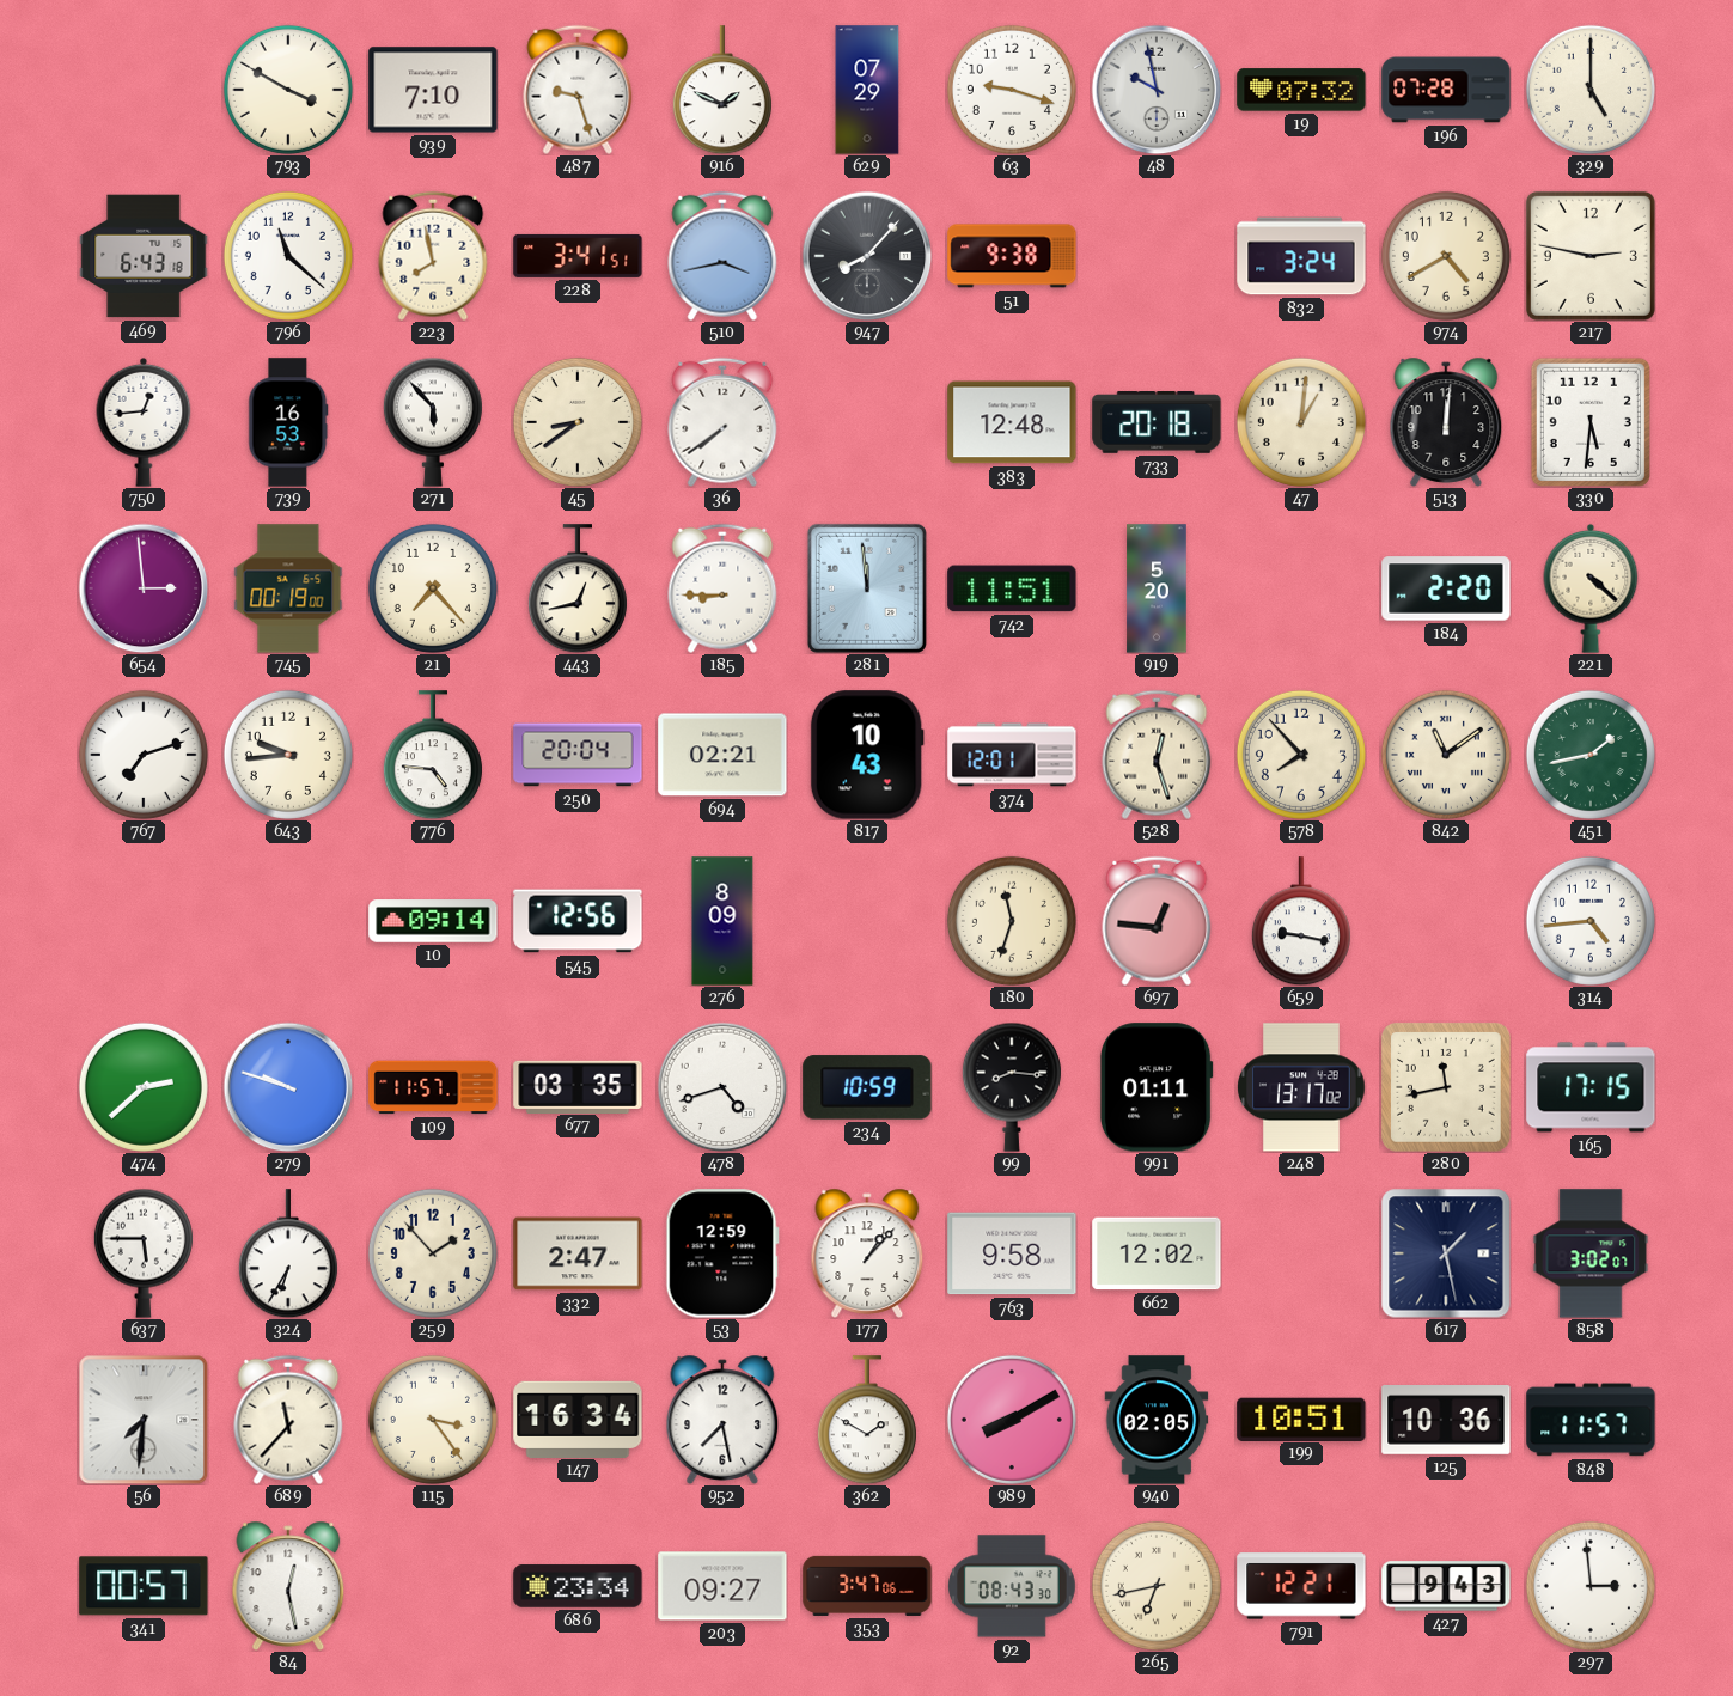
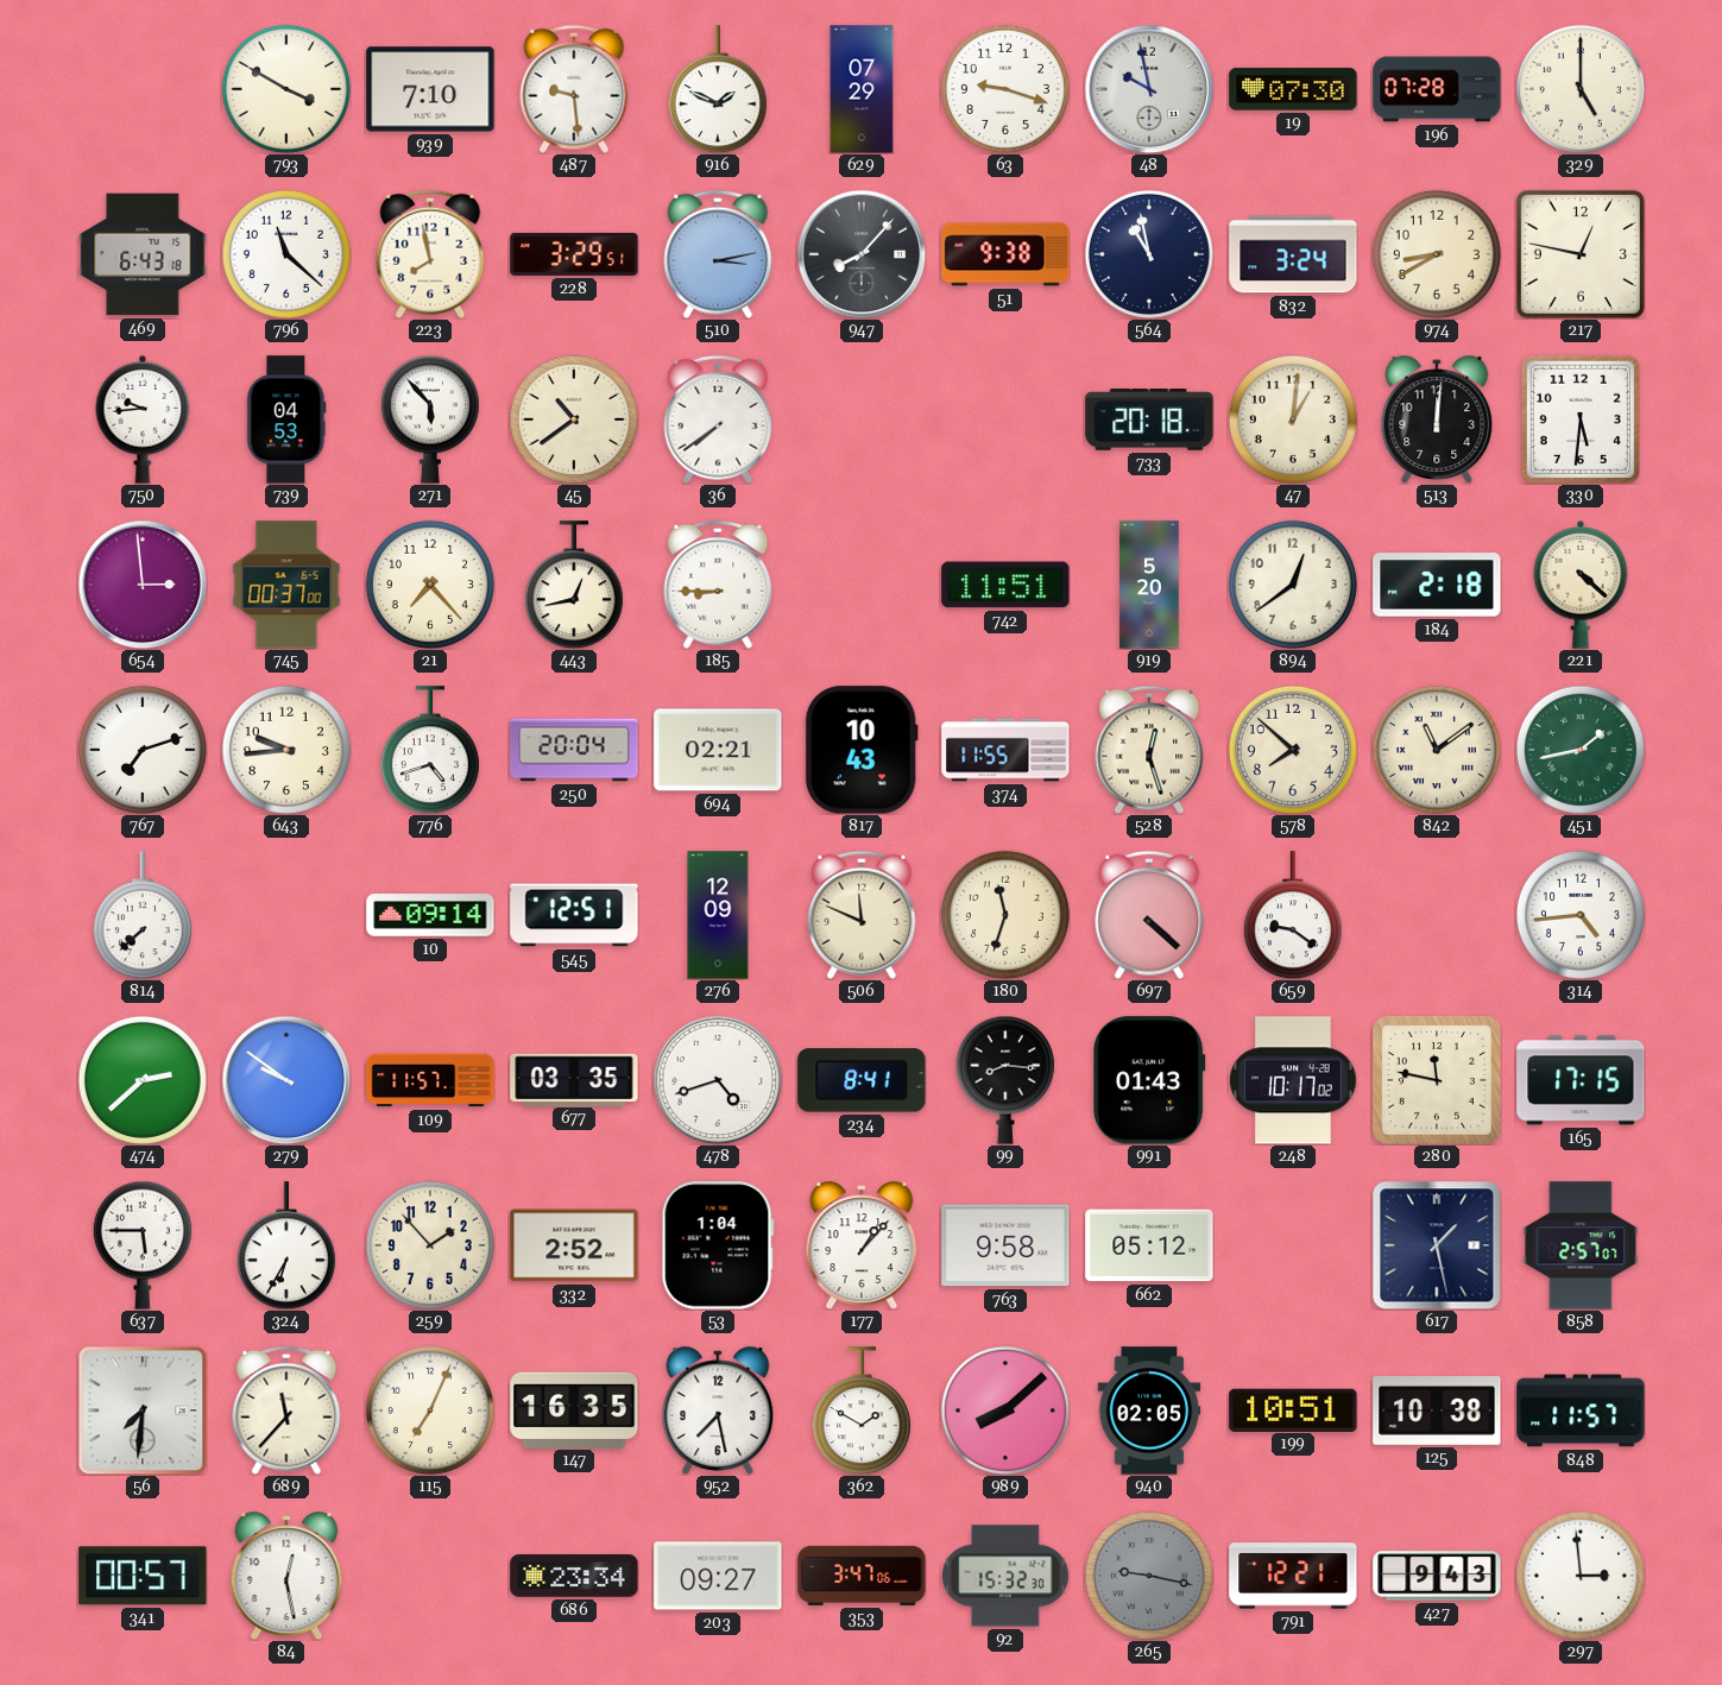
487: 9:27 -> 9:29 (574, 89)
19: 07:32 -> 07:30 (1293, 89)
228: 3:41 -> 3:29 (574, 254)
510: 3:43 -> 3:13 (718, 254)
564: none -> 10:58 (1149, 254)
974: 4:40 -> 8:40 (1437, 254)
217: 2:47 -> 12:47 (1581, 254)
750: 12:44 -> 9:44 (143, 419)
739: 16:53 -> 04:53 (286, 419)
45: 8:39 -> 10:39 (574, 419)
383: 12:48 -> none (1012, 422)
745: 00:19 -> 00:37 (286, 585)
281: 11:59 -> none (867, 588)
894: none -> 12:39 (1293, 585)
184: 2:20 -> 2:18 (1437, 585)
776: 4:46 -> 4:42 (430, 750)
374: 12:01 -> 11:55 (1005, 750)
578: 7:53 -> 7:52 (1293, 750)
814: none -> 7:38 (143, 915)
545: 12:56 -> 12:51 (574, 915)
276: 8:09 -> 12:09 (718, 915)
506: none -> 11:49 (862, 915)
697: 12:46 -> 4:22 (1149, 915)
659: 9:17 -> 9:21 (1293, 915)
279: 9:48 -> 9:51 (286, 1080)
234: 10:59 -> 8:41 (862, 1080)
991: 01:11 -> 01:43 (1150, 1080)
248: 13:17 -> 10:17 (1293, 1080)
280: 11:43 -> 11:47 (1437, 1080)
332: 2:47 -> 2:52 (574, 1245)
53: 12:59 -> 1:04 (718, 1245)
662: 12:02 -> 05:12 (1149, 1245)
858: 3:02 -> 2:57 (1581, 1245)
115: 3:24 -> 7:04 (430, 1411)
147: 16:34 -> 16:35 (574, 1409)
989: 8:10 -> 8:08 (1005, 1411)
125: 10:36 -> 10:38 (1437, 1412)
92: 08:43 -> 15:32 (1007, 1576)
265: 6:43 -> 9:17 (1149, 1576)
265 dial: cream -> grey (1149, 1576)
